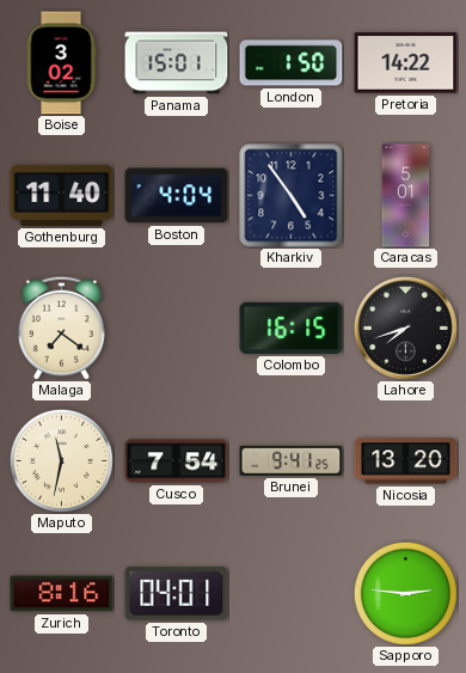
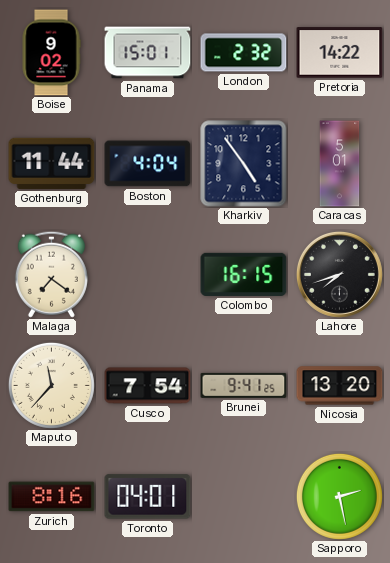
Boise: 3:02 -> 9:02 (51, 53)
London: 1:50 -> 2:32 (244, 53)
Gothenburg: 11:40 -> 11:44 (52, 163)
Maputo: 11:32 -> 11:37 (51, 385)
Sapporo: 2:46 -> 2:28 (339, 496)
